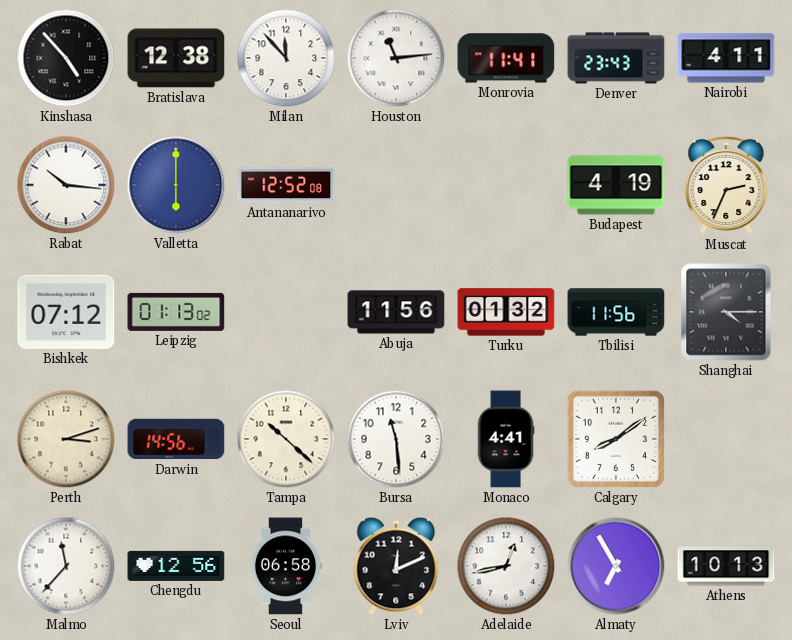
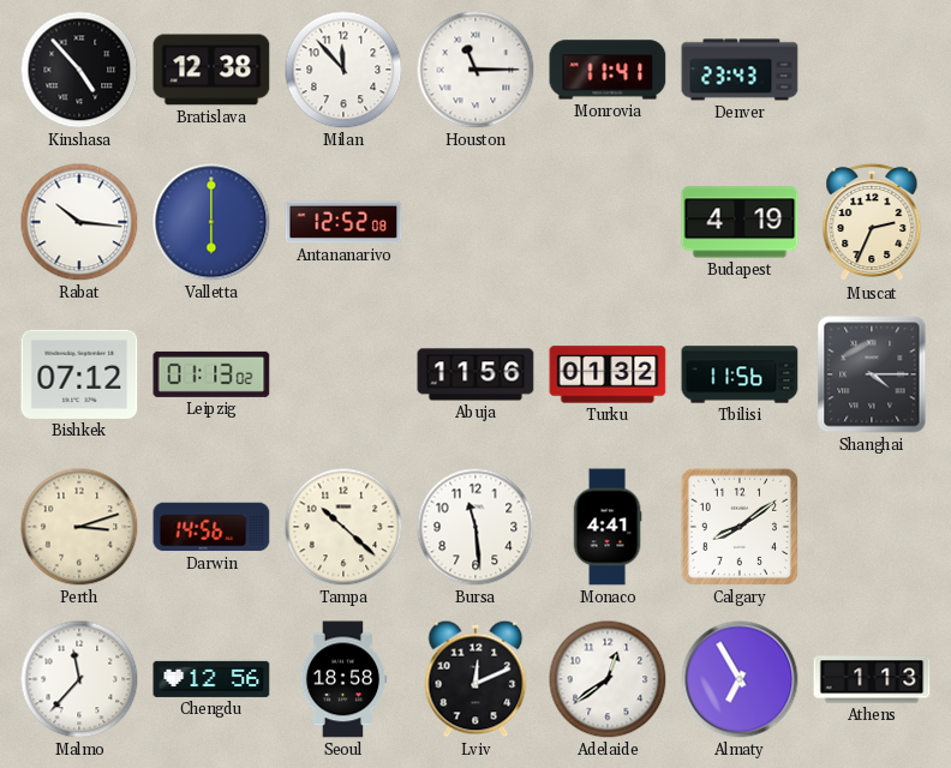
Houston: 11:14 -> 11:15 (475, 70)
Nairobi: 4:11 -> none (726, 58)
Seoul: 06:58 -> 18:58 (343, 679)
Adelaide: 12:43 -> 12:39 (608, 679)
Athens: 10:13 -> 1:13 (872, 679)
